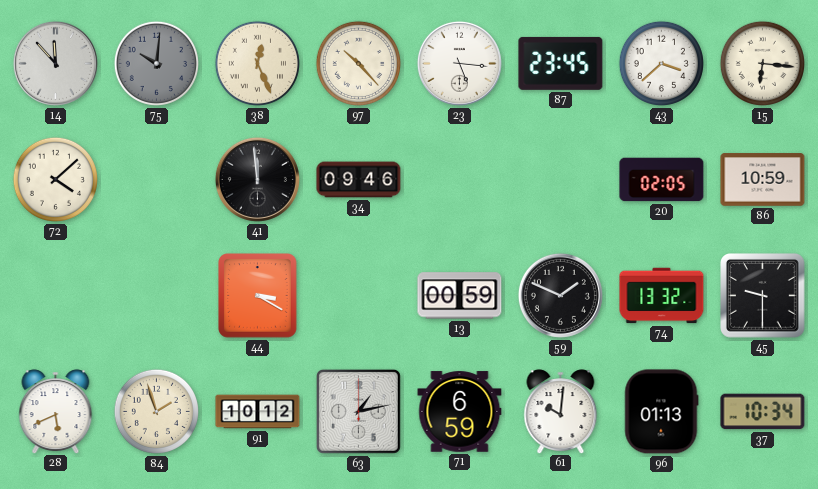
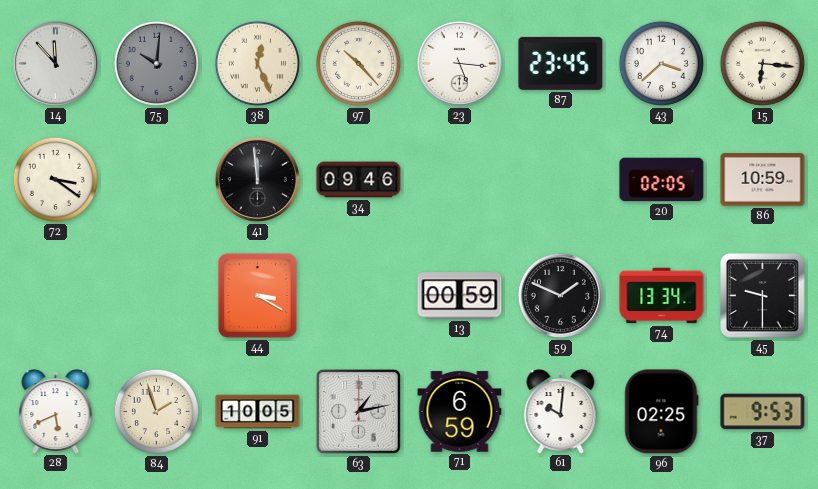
72: 4:08 -> 3:21 (55, 179)
74: 13:32 -> 13:34 (662, 296)
91: 10:12 -> 10:05 (258, 412)
96: 01:13 -> 02:25 (662, 412)
37: 10:34 -> 9:53 (763, 412)
